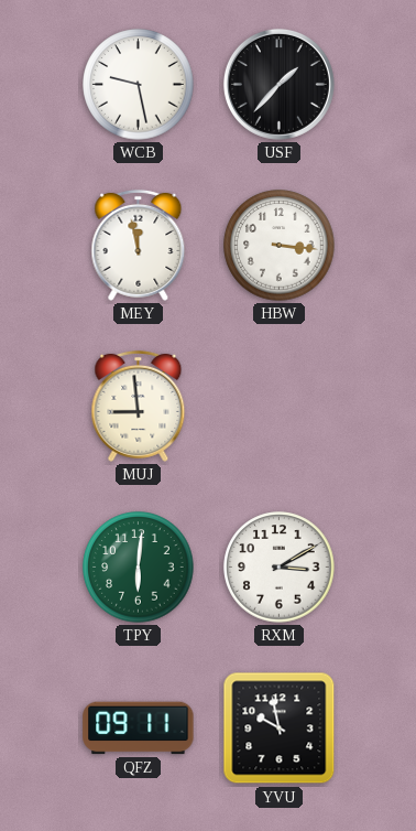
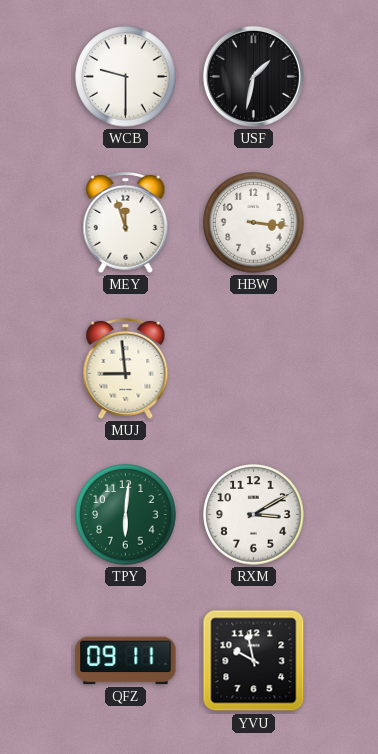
WCB: 9:28 -> 9:30 (126, 77)
USF: 1:37 -> 1:32 (253, 76)
MEY: 11:58 -> 11:57 (126, 222)
